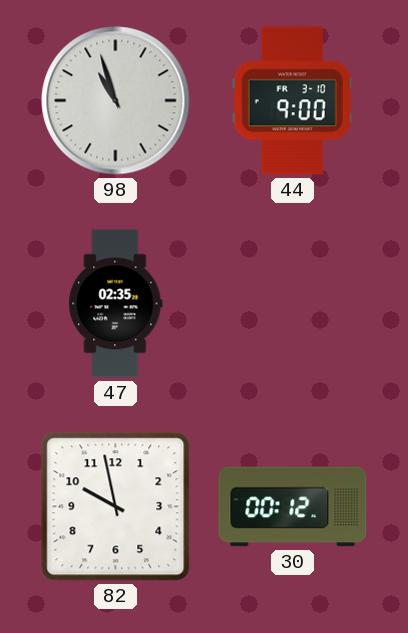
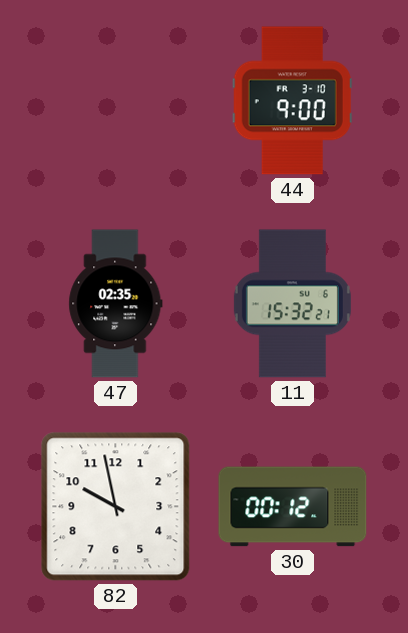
98: 10:57 -> none (116, 101)
11: none -> 15:32 (292, 304)
